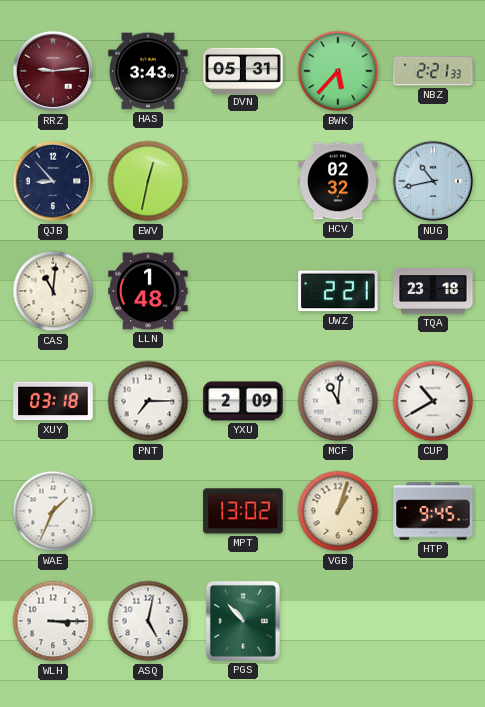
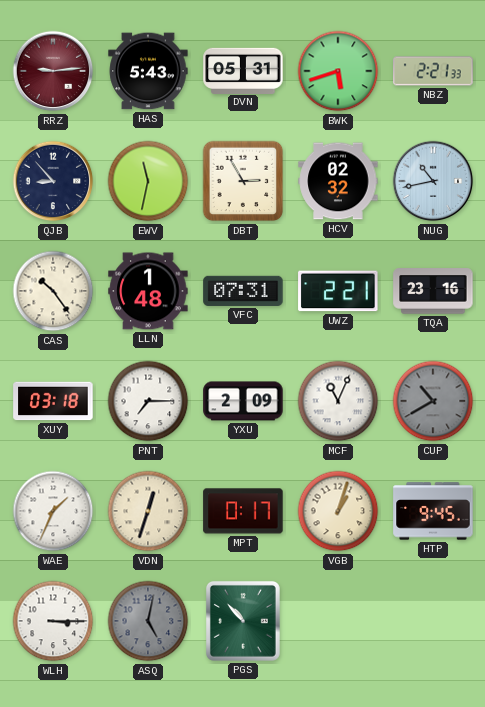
HAS: 3:43 -> 5:43 (148, 71)
BWK: 5:37 -> 5:42 (338, 71)
EWV: 12:32 -> 11:32 (148, 181)
DBT: none -> 2:55 (243, 181)
CAS: 11:01 -> 10:24 (53, 291)
VFC: none -> 07:31 (243, 291)
TQA: 23:18 -> 23:16 (433, 291)
MCF: 11:01 -> 11:04 (338, 401)
CUP dial: white -> grey (433, 401)
VDN: none -> 12:33 (148, 511)
MPT: 13:02 -> 0:17 (243, 511)
ASQ dial: white -> grey (148, 621)
